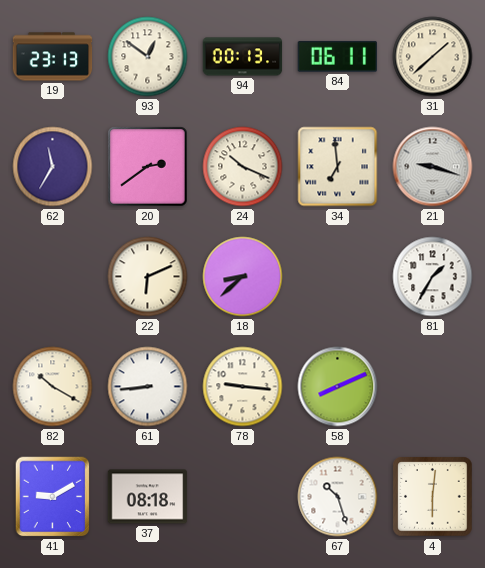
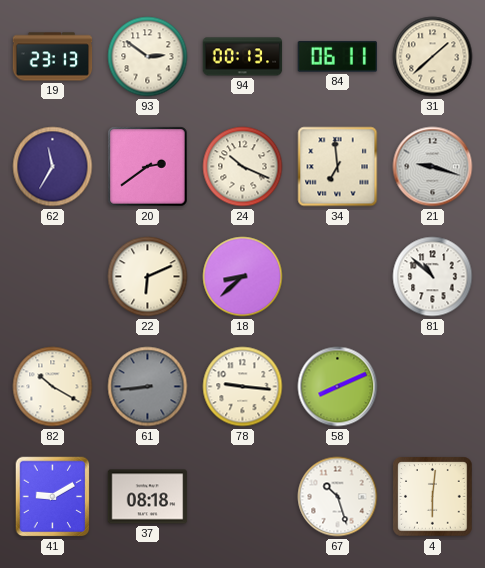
93: 12:51 -> 2:51 (148, 57)
81: 1:35 -> 10:52 (433, 277)
61 dial: white -> grey (148, 387)
